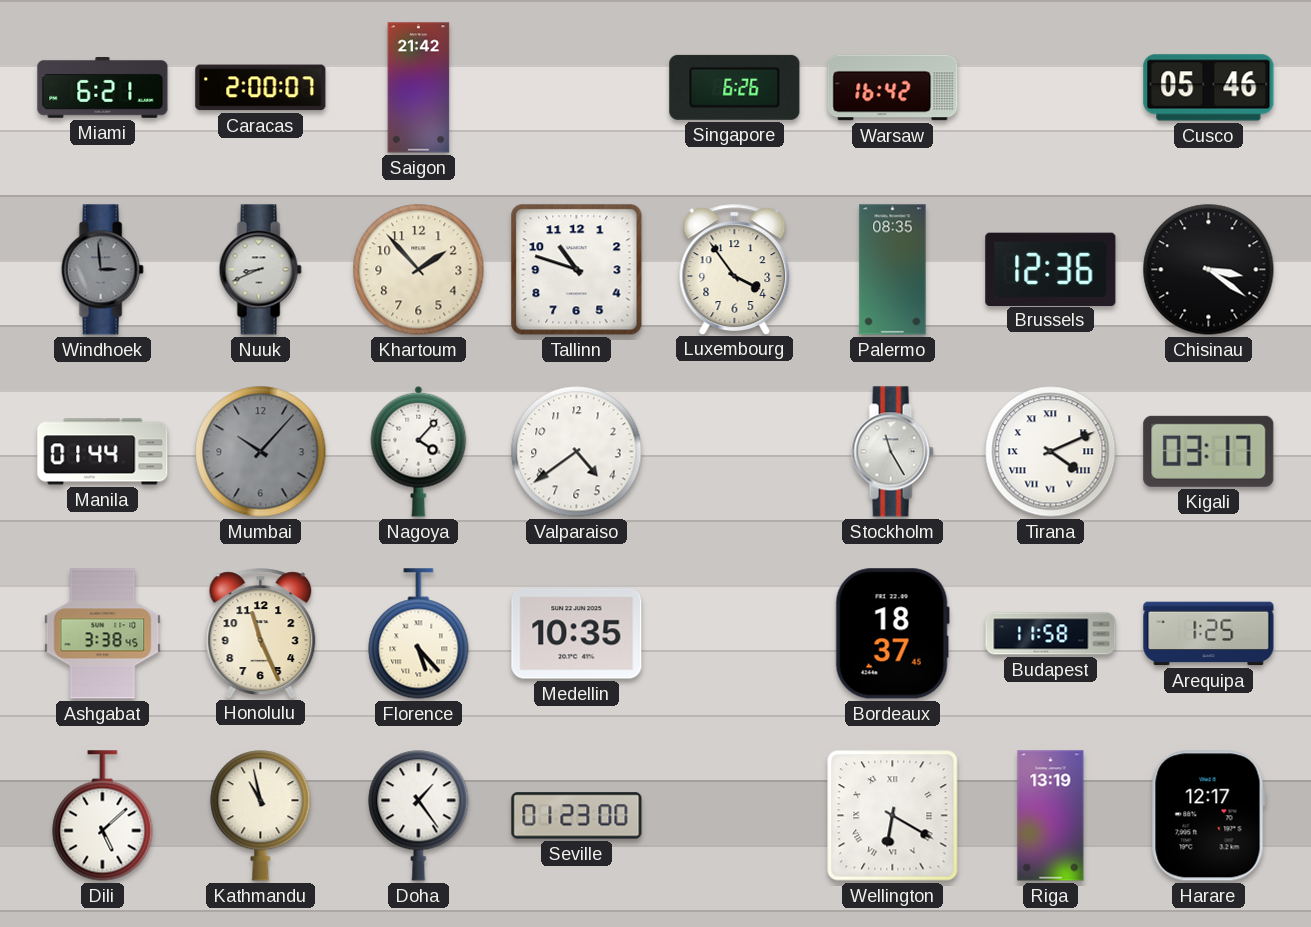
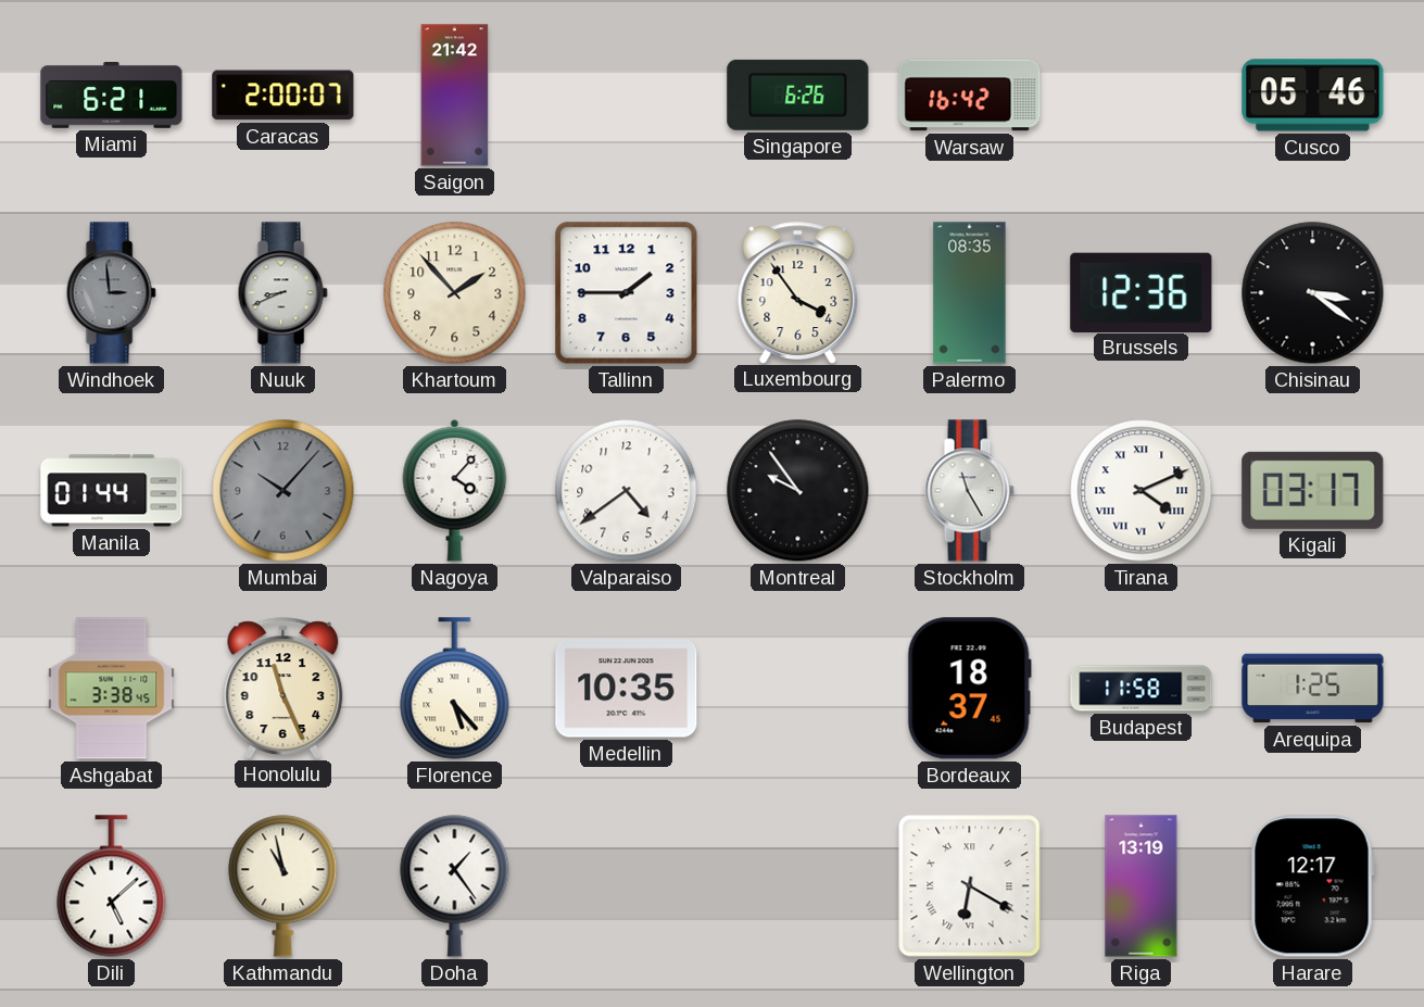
Tallinn: 10:48 -> 1:45 (627, 293)
Montreal: none -> 9:54 (798, 491)
Seville: 01:23 -> none (577, 816)
